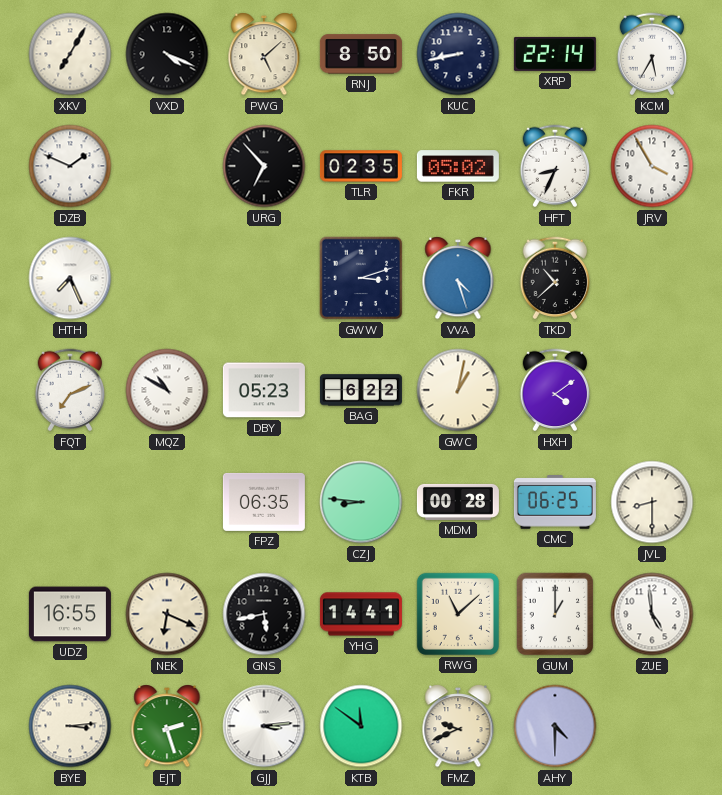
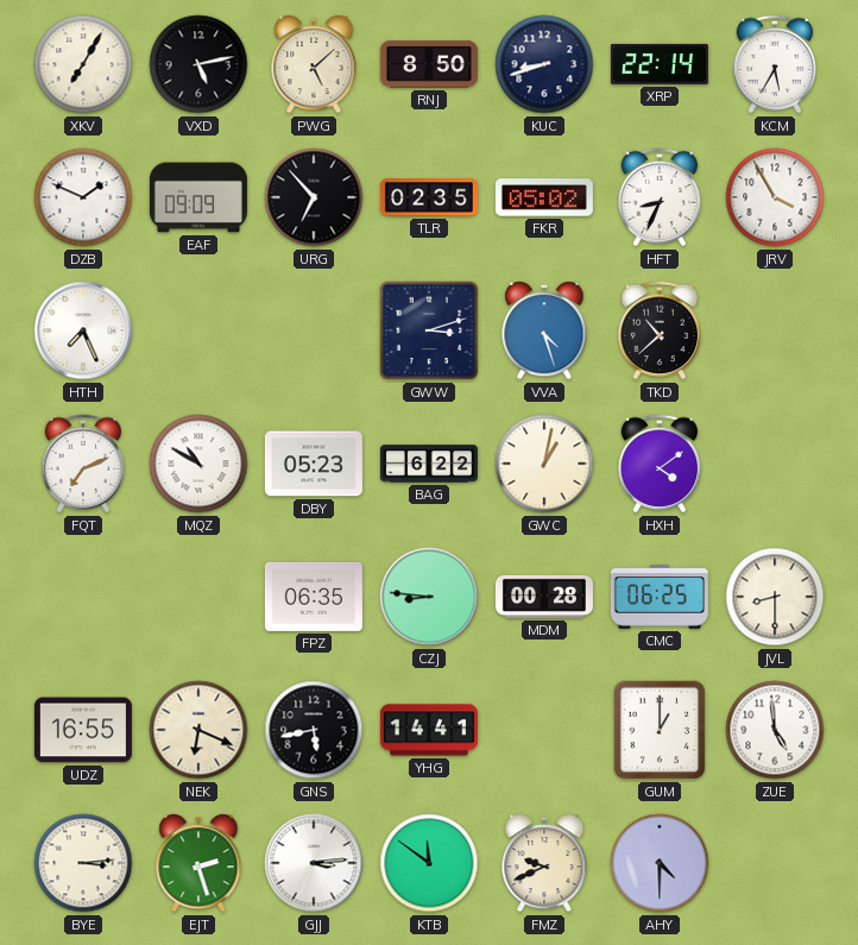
VXD: 4:19 -> 5:13 (198, 64)
KUC: 8:43 -> 8:42 (544, 64)
EAF: none -> 09:09 (198, 197)
RWG: 11:08 -> none (458, 614)
